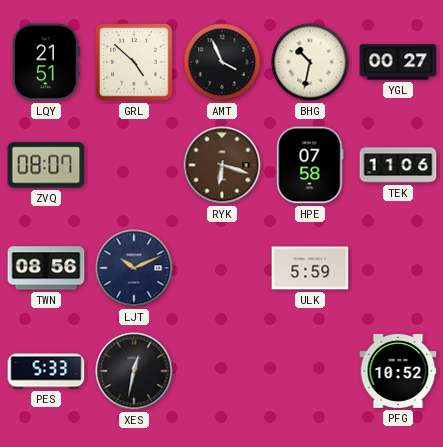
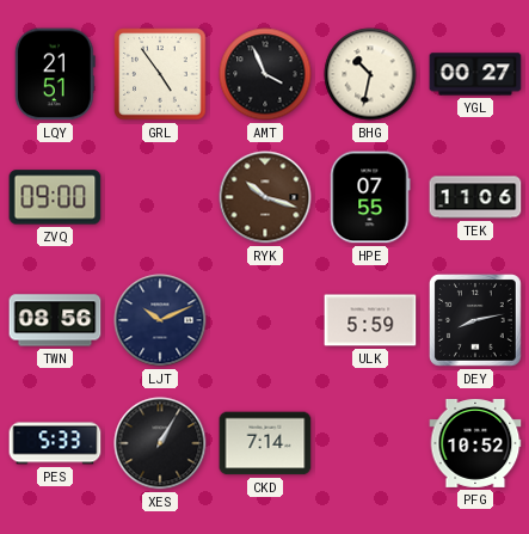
GRL: 4:52 -> 4:54 (160, 74)
ZVQ: 08:07 -> 09:00 (55, 197)
RYK: 6:18 -> 10:18 (265, 197)
HPE: 07:58 -> 07:55 (370, 197)
DEY: none -> 8:13 (476, 321)
XES: 12:32 -> 1:05 (160, 443)
CKD: none -> 7:14 (265, 443)
